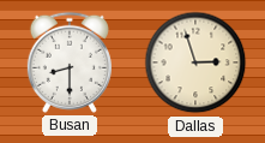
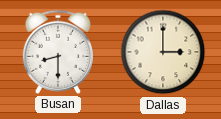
Dallas: 2:57 -> 3:00 (163, 52)
